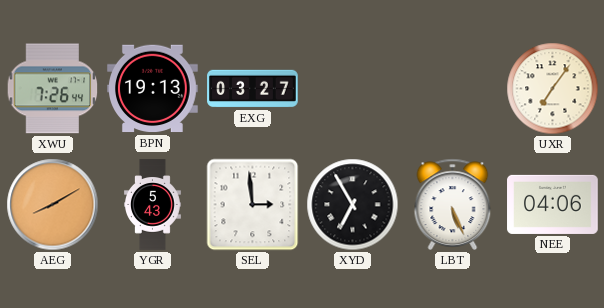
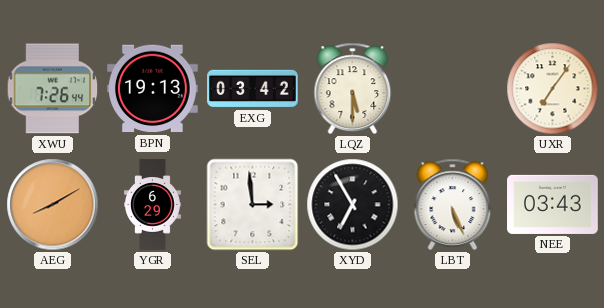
EXG: 03:27 -> 03:42 (253, 89)
LQZ: none -> 5:30 (353, 88)
YGR: 5:43 -> 6:29 (153, 205)
NEE: 04:06 -> 03:43 (553, 204)
